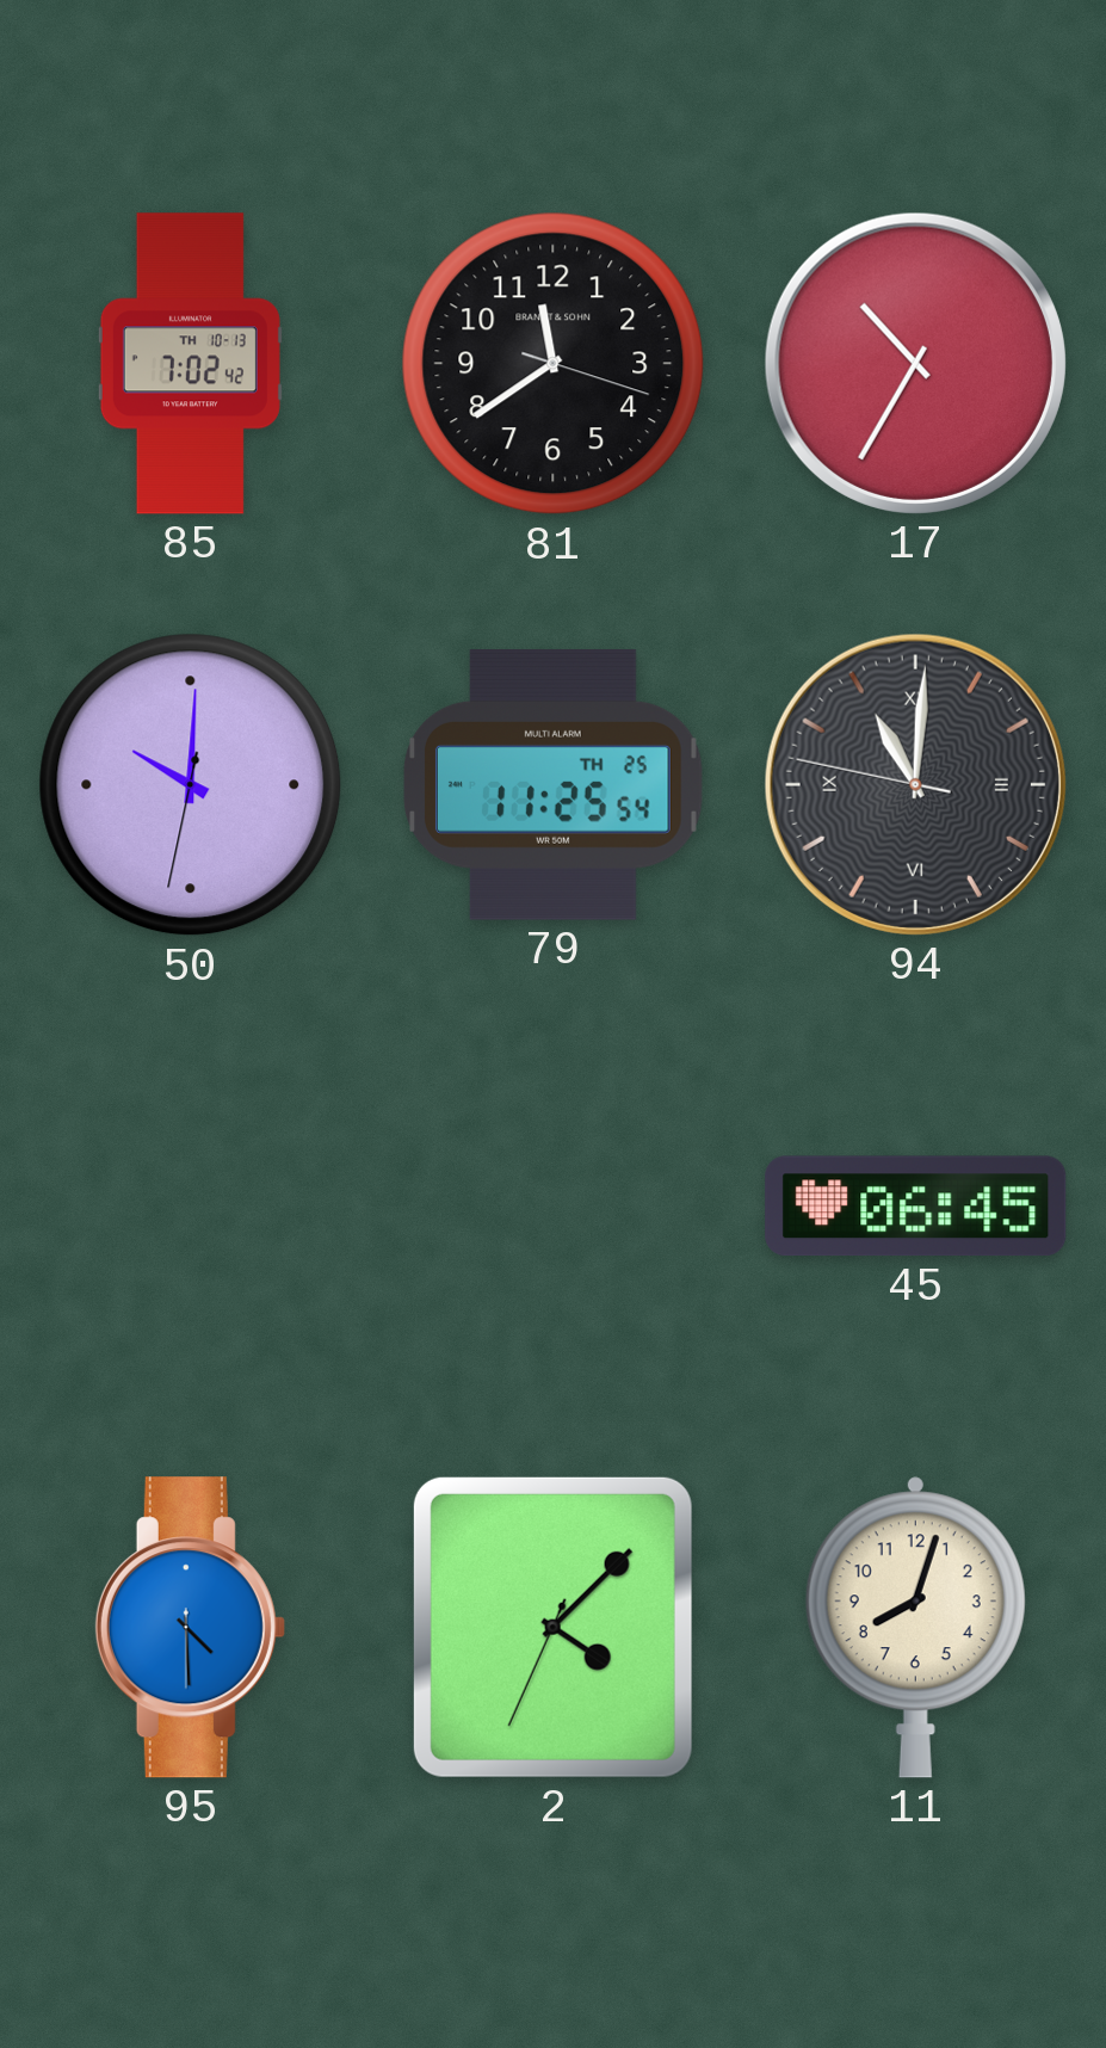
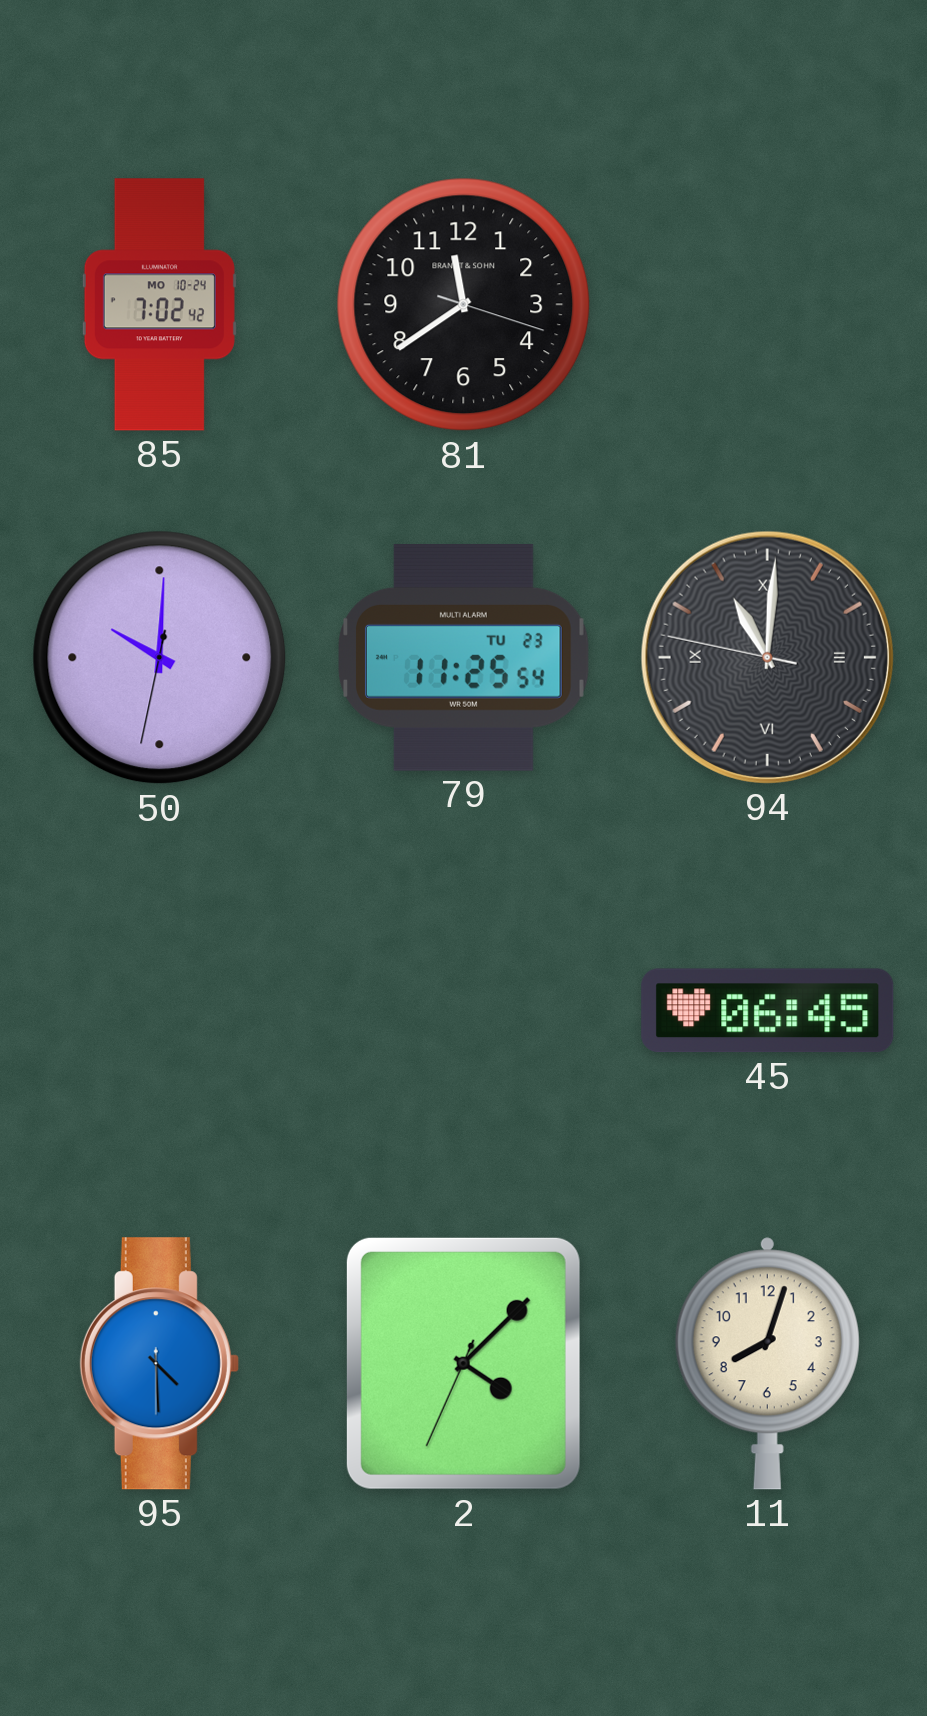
85 date: TH 10-13 -> MO 10-24 (159, 305)
17: 10:35 -> none (915, 363)
79 date: TH 25 -> TU 23 (464, 657)
